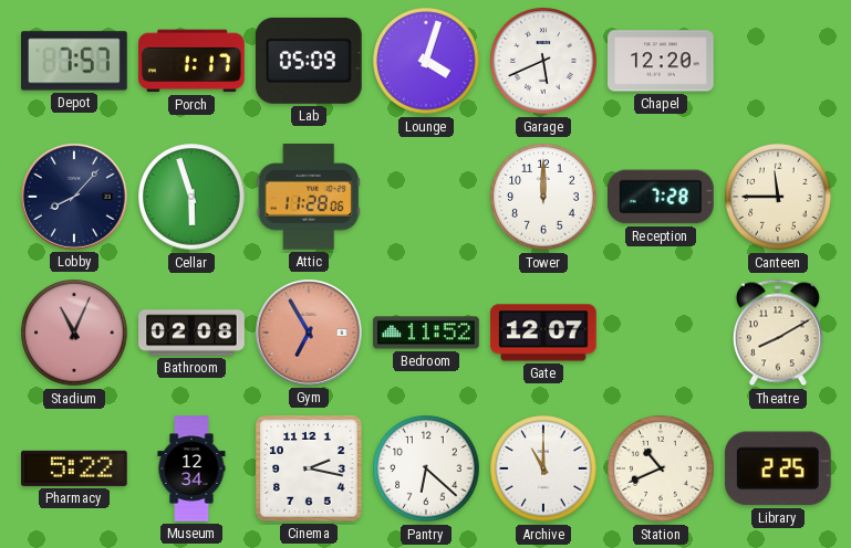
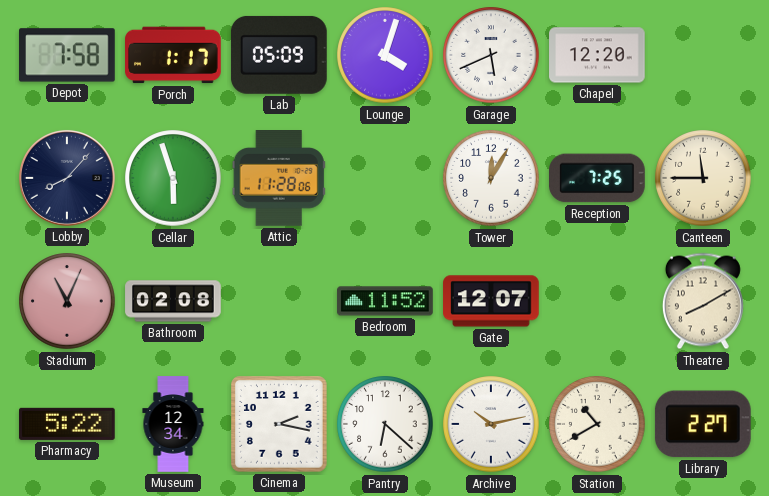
Depot: 7:57 -> 7:58 (67, 55)
Tower: 12:00 -> 12:05 (491, 178)
Reception: 7:28 -> 7:25 (598, 178)
Gym: 6:55 -> none (309, 333)
Archive: 11:00 -> 10:13 (491, 424)
Station: 10:41 -> 10:40 (597, 424)
Library: 2:25 -> 2:27 (703, 424)
